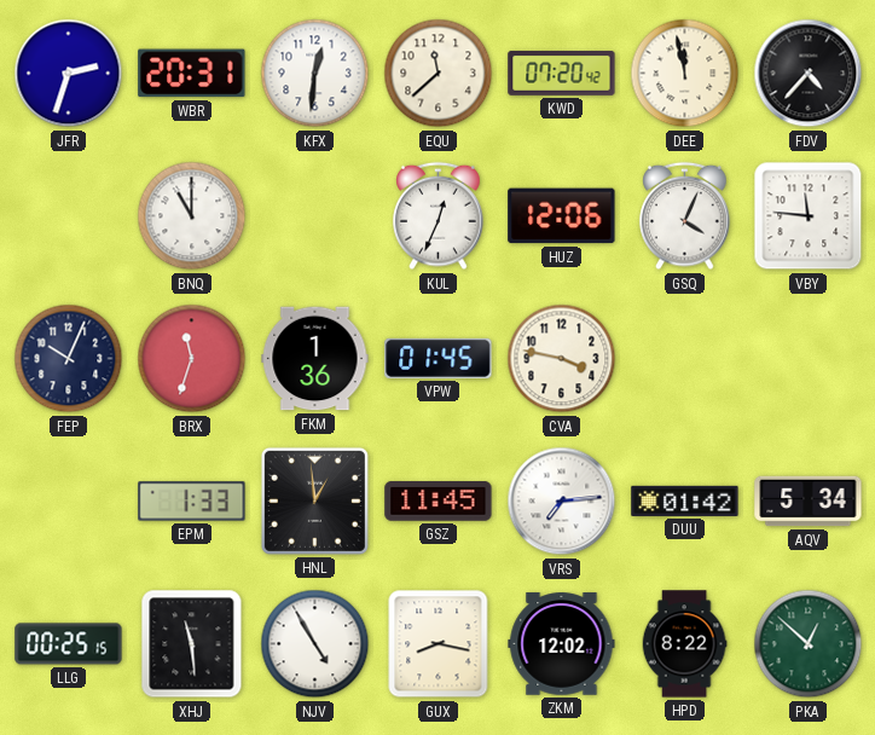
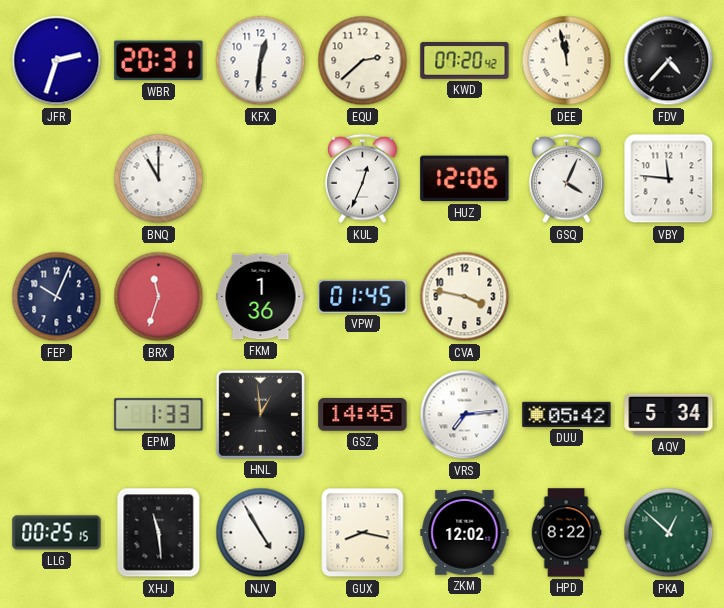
EQU: 11:38 -> 2:38 (363, 61)
GSZ: 11:45 -> 14:45 (363, 415)
DUU: 01:42 -> 05:42 (567, 414)
